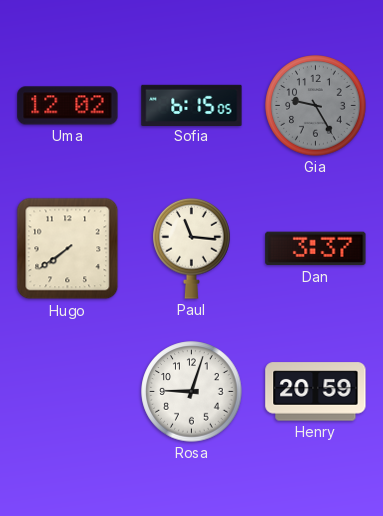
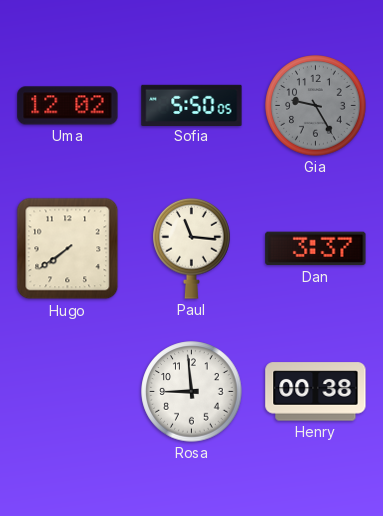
Sofia: 6:15 -> 5:50 (192, 105)
Rosa: 9:03 -> 8:59 (192, 392)
Henry: 20:59 -> 00:38 (316, 392)
